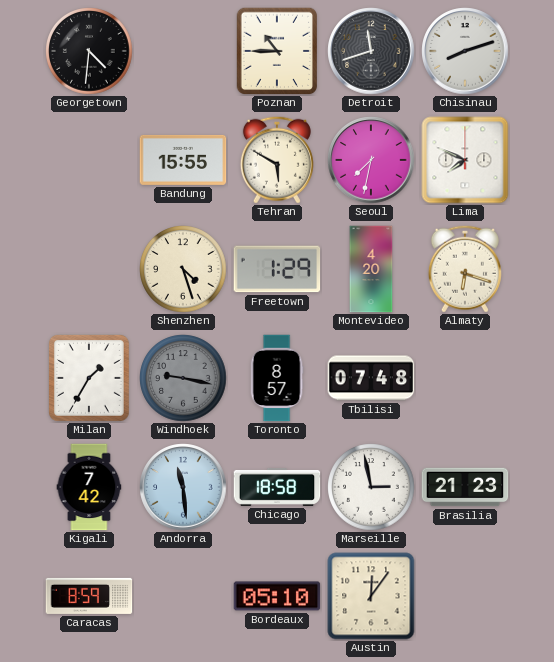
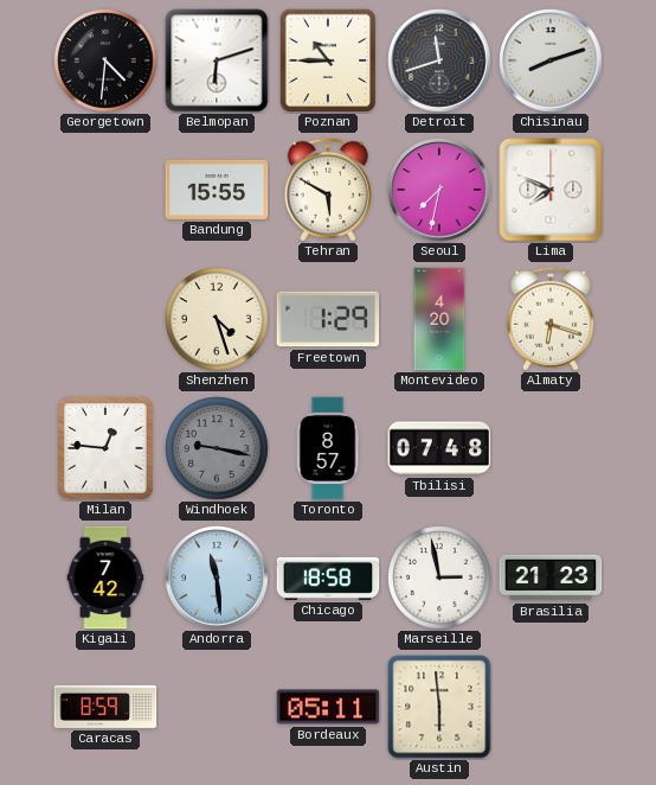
Belmopan: none -> 6:12 (217, 60)
Milan: 1:35 -> 12:46 (105, 448)
Bordeaux: 05:10 -> 05:11 (328, 707)
Austin: 12:06 -> 5:59 (439, 707)
